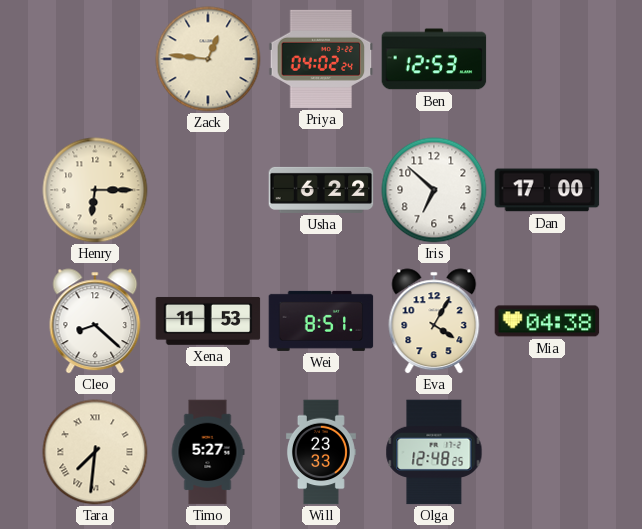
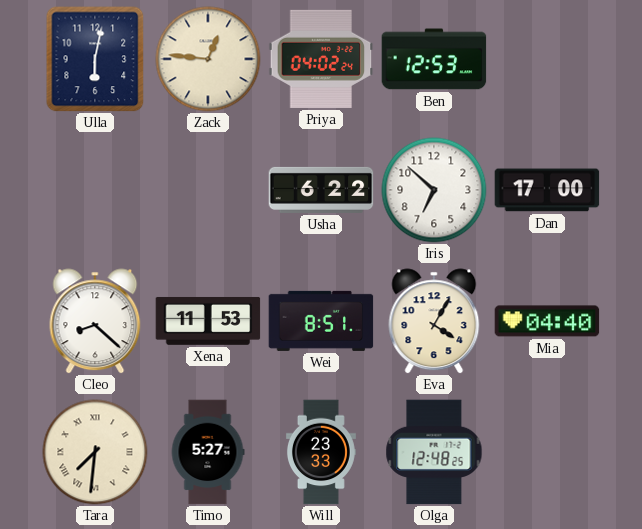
Ulla: none -> 6:02 (95, 59)
Henry: 6:15 -> none (95, 190)
Mia: 04:38 -> 04:40 (547, 321)
